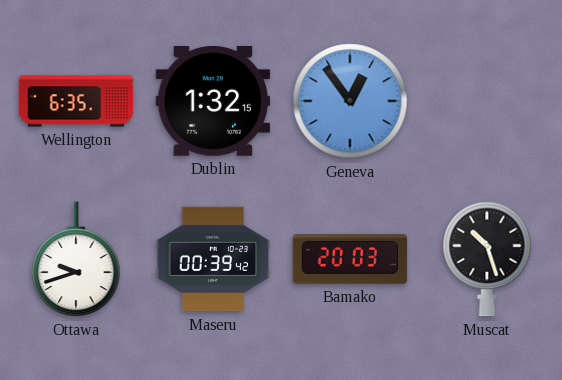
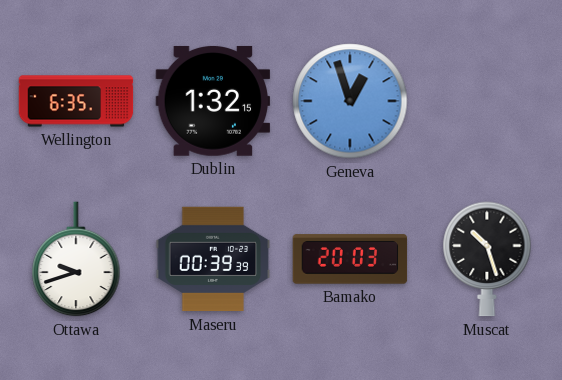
Geneva: 12:54 -> 12:57 (350, 101)
Maseru: 00:39:42 -> 00:39:39 (213, 259)
